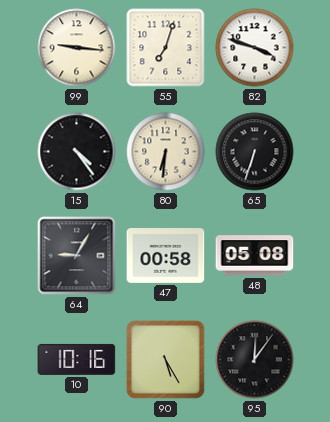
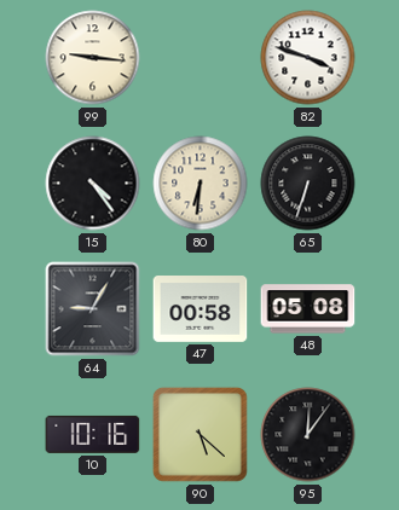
55: 7:03 -> none (166, 48)
90: 5:25 -> 5:22 (199, 434)
